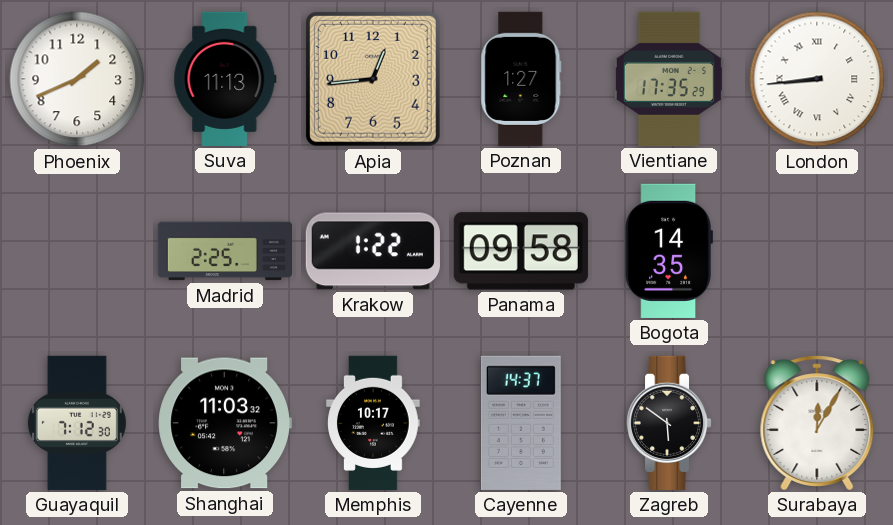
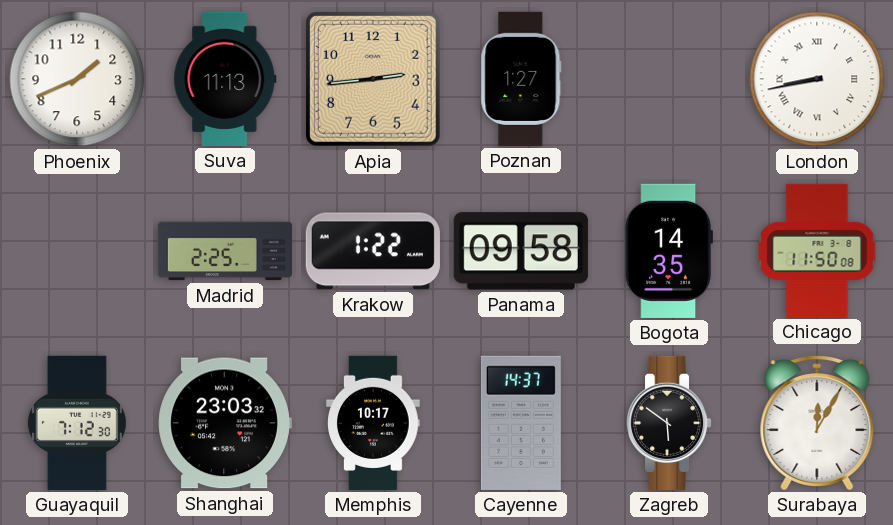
Apia: 12:44 -> 2:44 (373, 79)
Vientiane: 17:35 -> none (669, 79)
London: 8:44 -> 8:43 (817, 79)
Chicago: none -> 11:50 (817, 250)
Shanghai: 11:03 -> 23:03 (225, 423)
